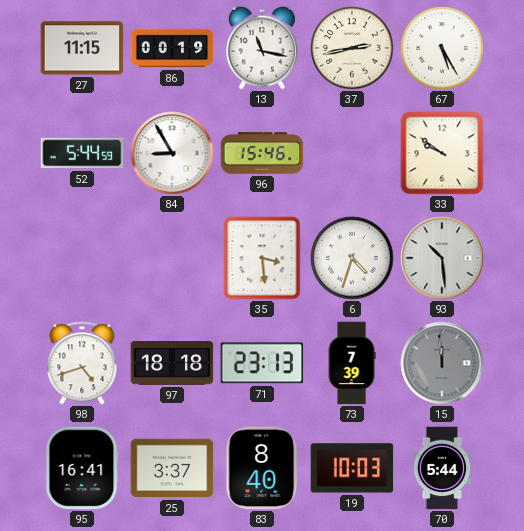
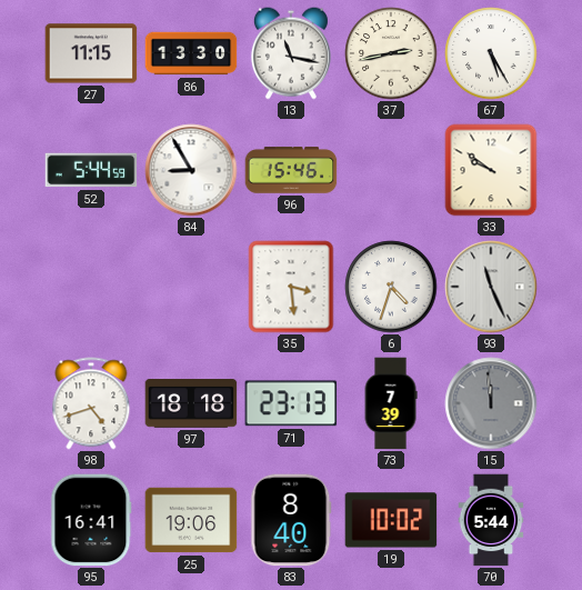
86: 00:19 -> 13:30 (191, 53)
93: 10:29 -> 11:26 (491, 287)
25: 3:37 -> 19:06 (191, 520)
19: 10:03 -> 10:02 (391, 520)
